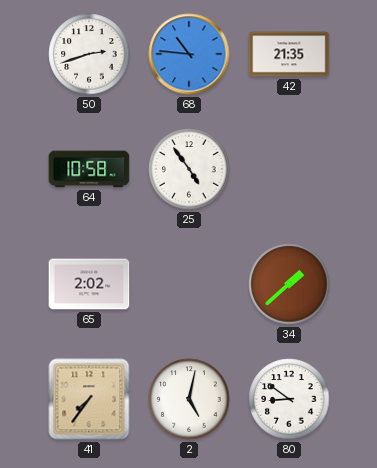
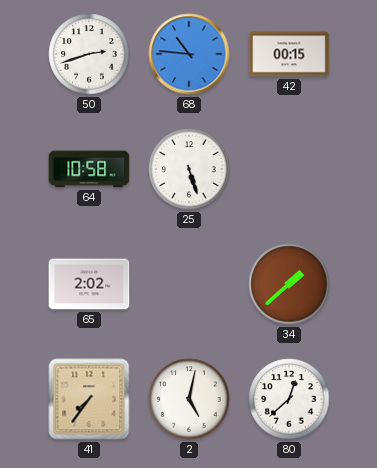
42: 21:35 -> 00:15 (289, 54)
25: 4:54 -> 5:27 (189, 169)
80: 8:51 -> 12:38 (289, 399)
